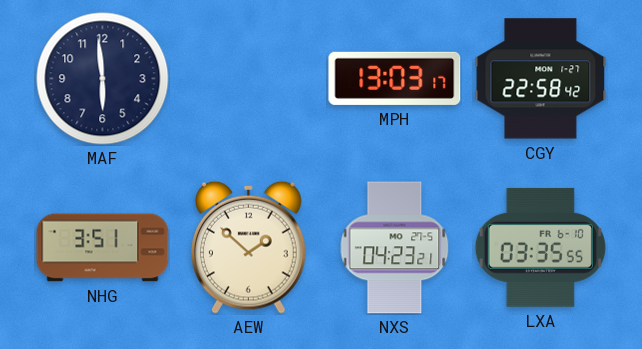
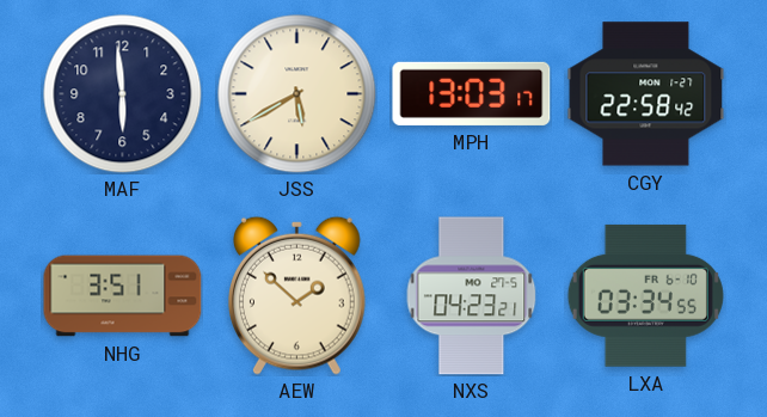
JSS: none -> 5:40 (297, 94)
LXA: 03:35 -> 03:34 (645, 295)
